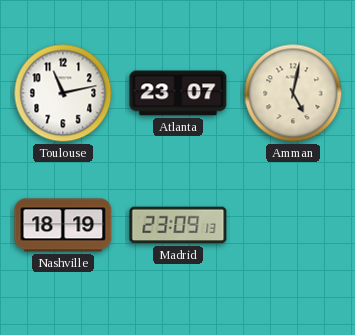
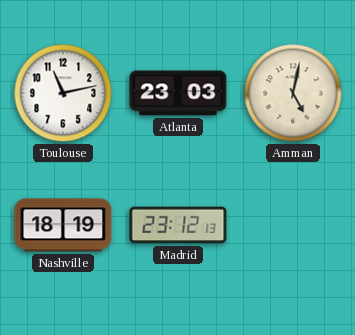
Atlanta: 23:07 -> 23:03 (178, 93)
Madrid: 23:09 -> 23:12 (178, 225)
